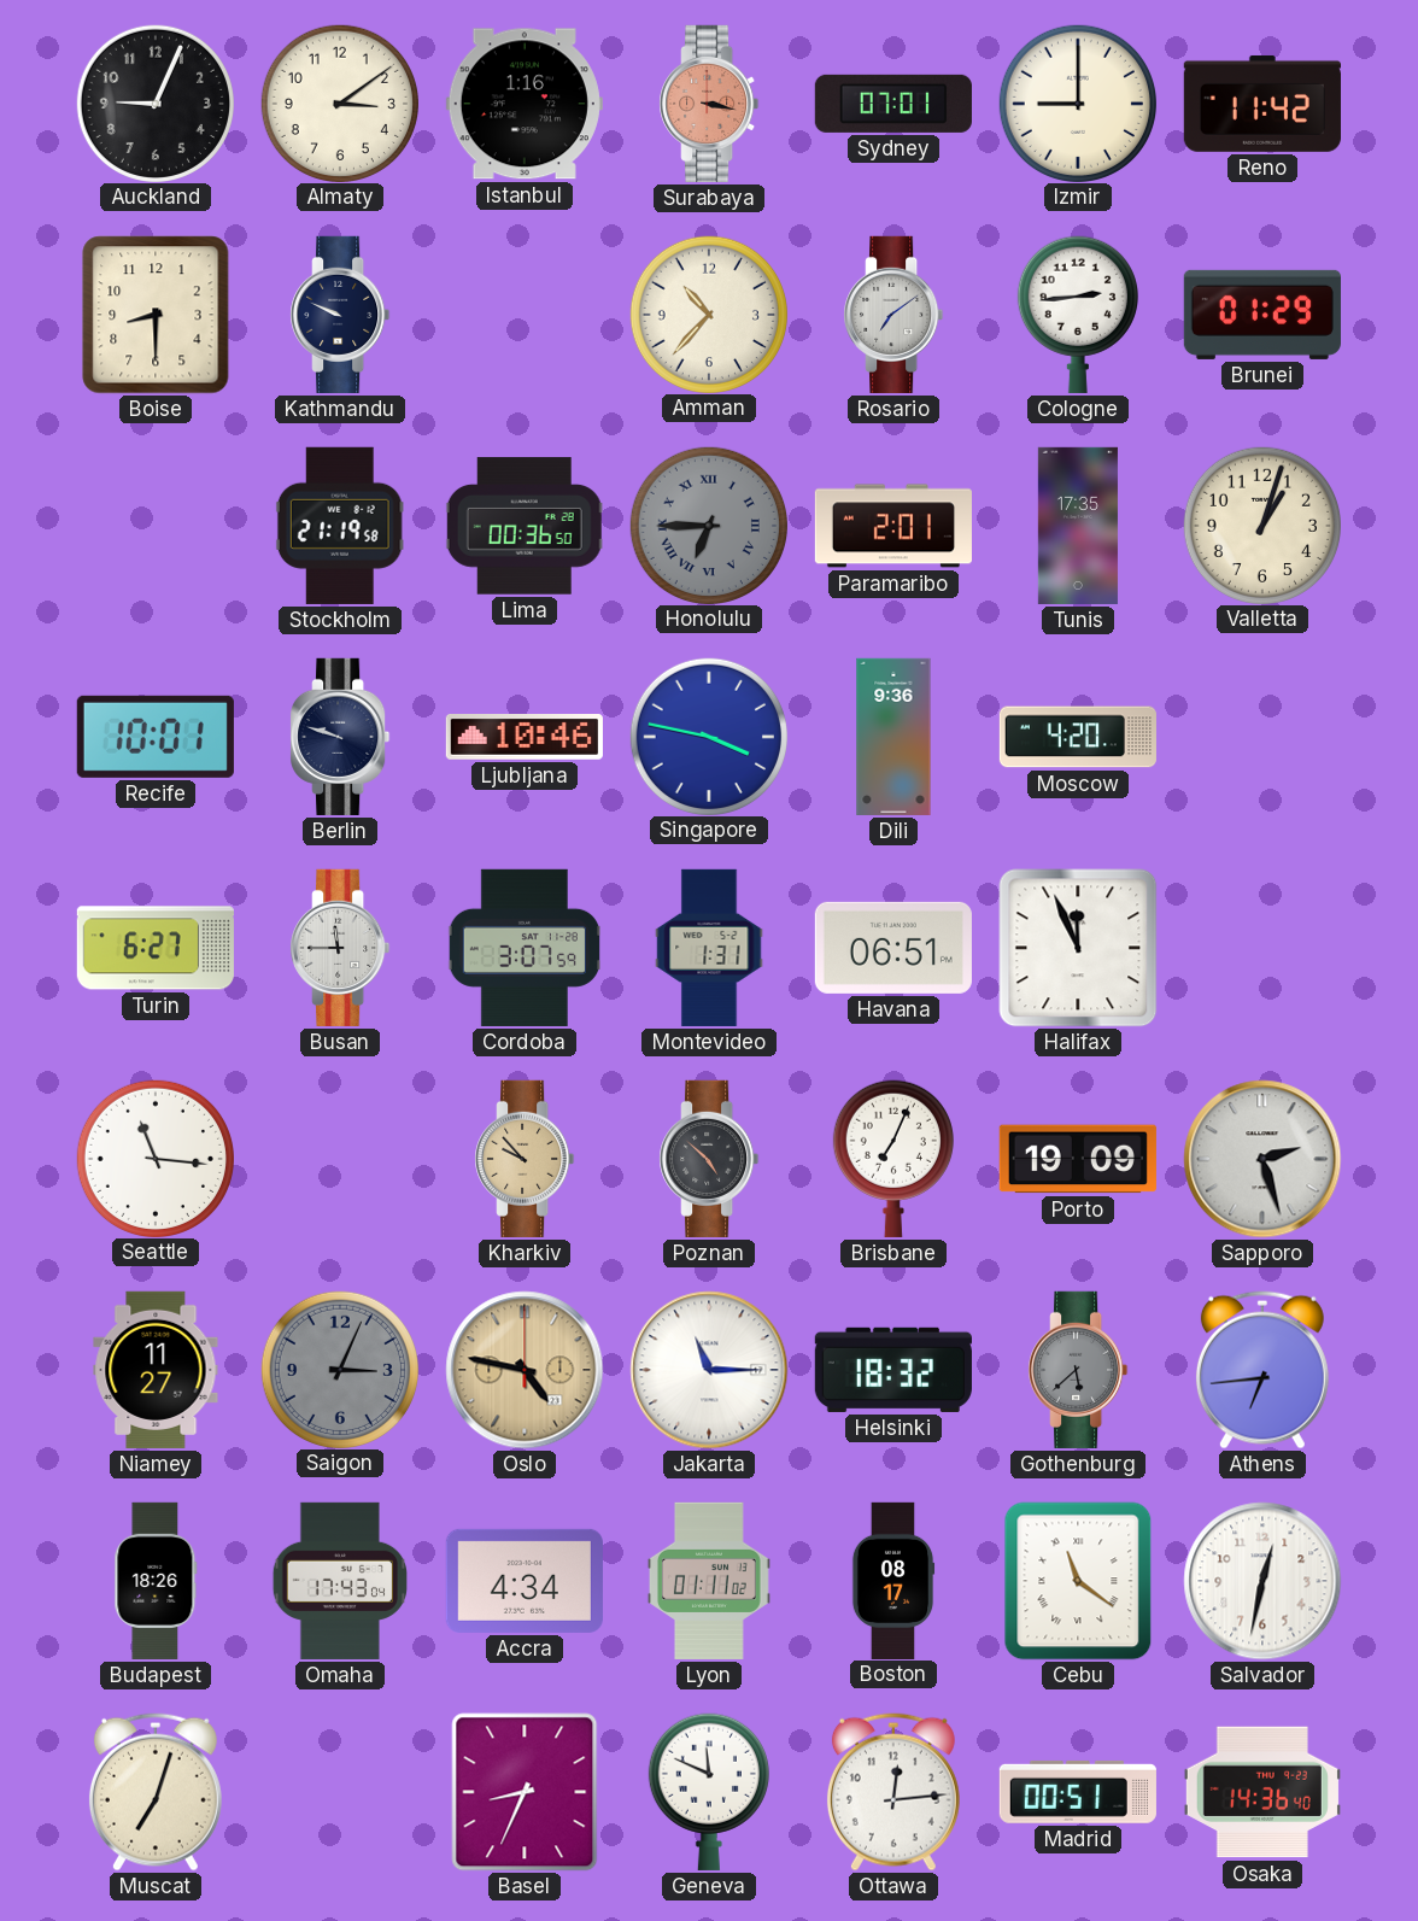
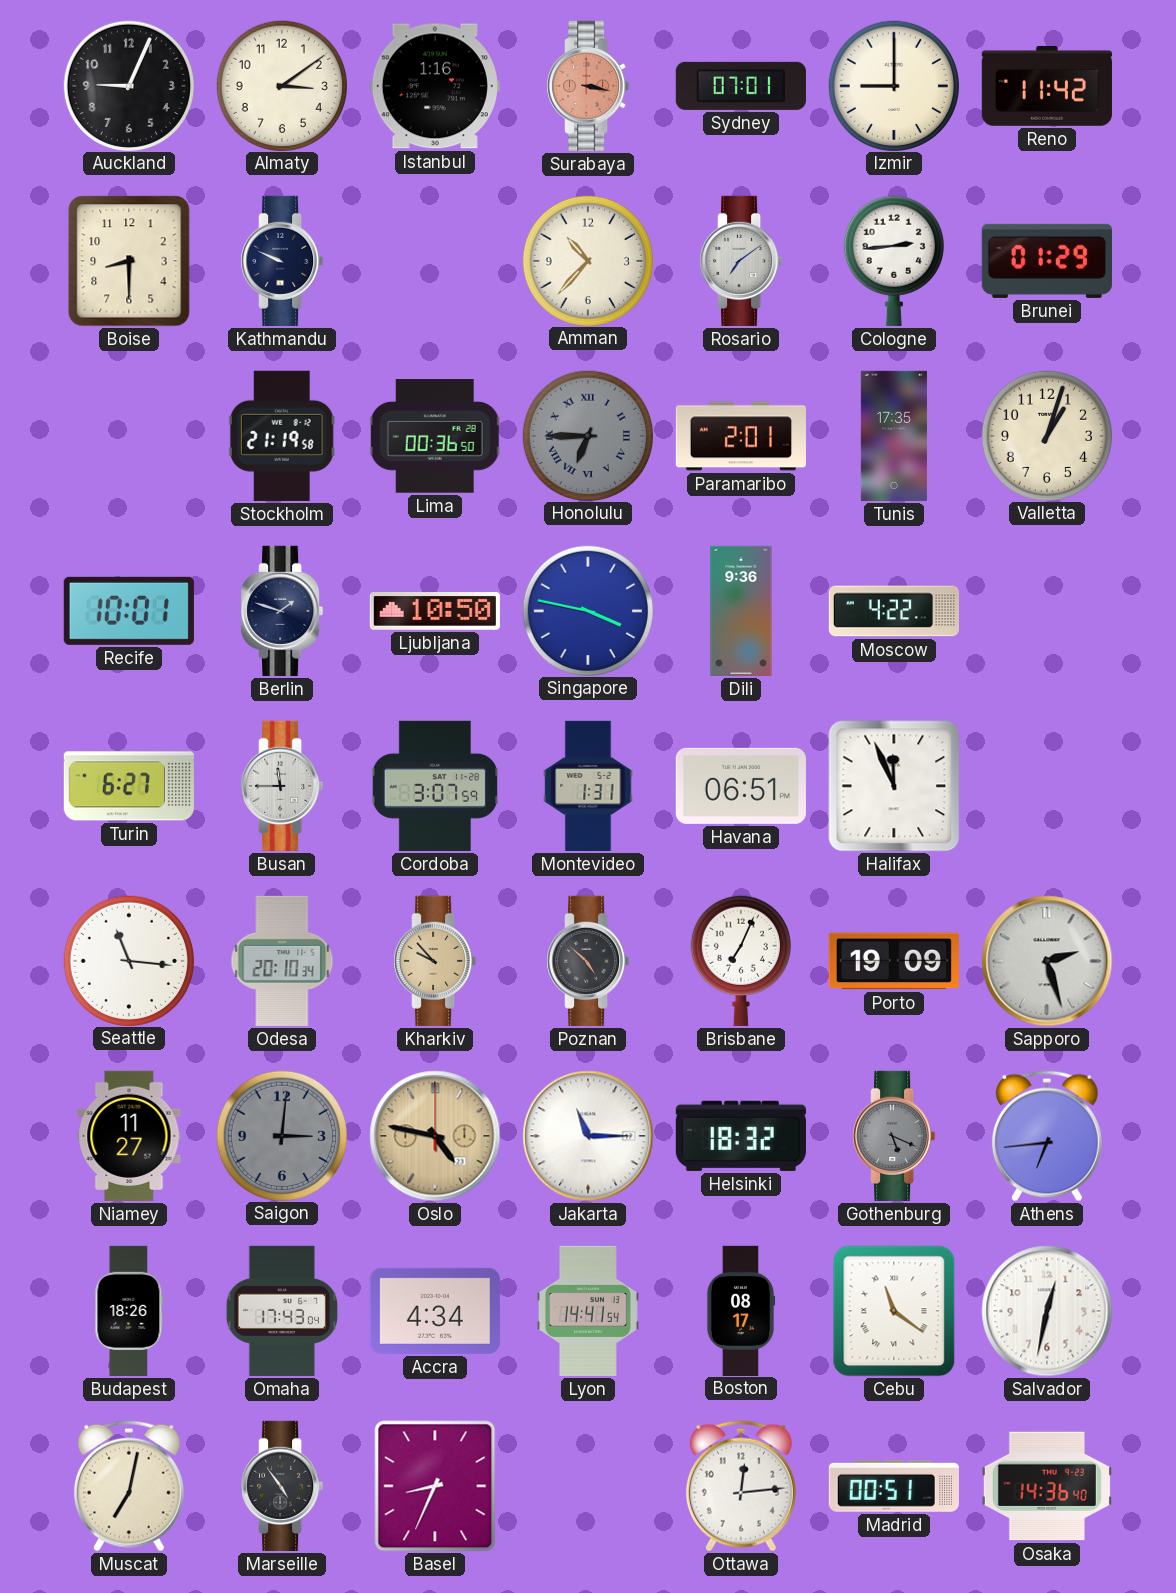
Berlin: 9:48 -> 1:48 (282, 611)
Ljubljana: 10:46 -> 10:50 (435, 612)
Moscow: 4:20 -> 4:22 (894, 611)
Odesa: none -> 20:10 (282, 961)
Saigon: 3:04 -> 3:01 (281, 1135)
Gothenburg: 5:38 -> 5:19 (894, 1136)
Lyon: 01:11 -> 14:41 (588, 1311)
Muscat: 7:03 -> 7:02 (129, 1486)
Marseille: none -> 4:54 (282, 1486)
Geneva: 11:49 -> none (709, 1792)
